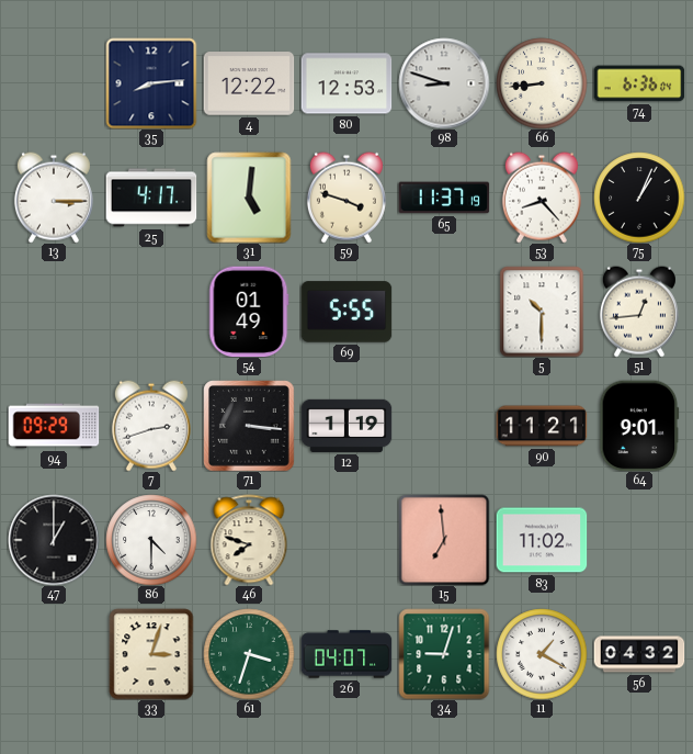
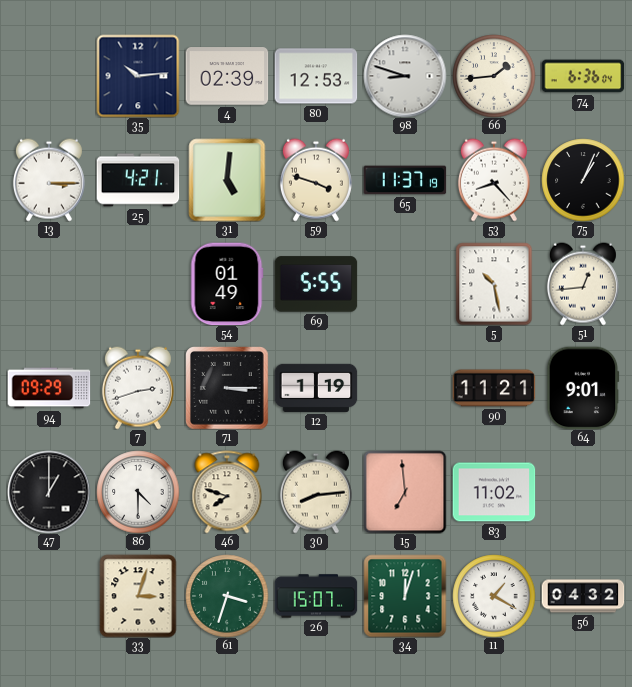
35: 8:14 -> 10:14 (138, 76)
4: 12:22 -> 02:39 (227, 76)
66: 8:44 -> 1:44 (494, 76)
25: 4:17 -> 4:21 (138, 180)
5: 10:30 -> 10:28 (494, 284)
71: 3:16 -> 3:15 (227, 388)
30: none -> 8:14 (316, 492)
26: 04:07 -> 15:07 (316, 596)
34: 9:03 -> 12:03 (405, 596)
